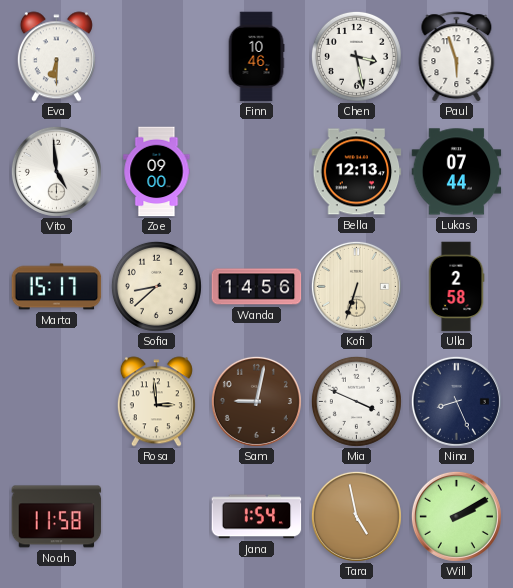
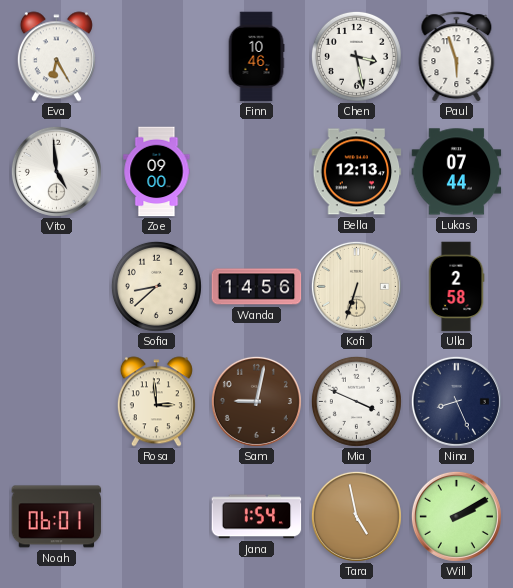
Eva: 6:30 -> 6:25 (56, 57)
Marta: 15:17 -> none (57, 287)
Noah: 11:58 -> 06:01 (57, 517)
